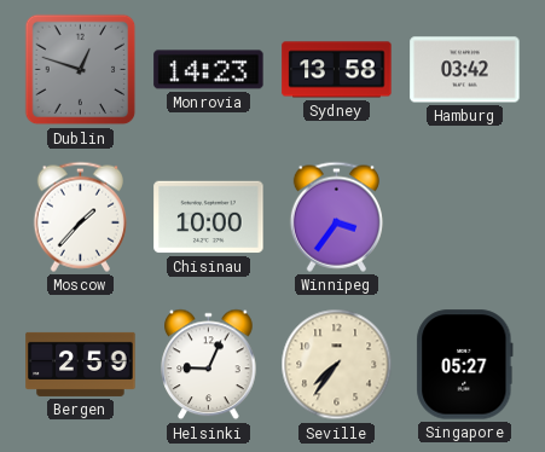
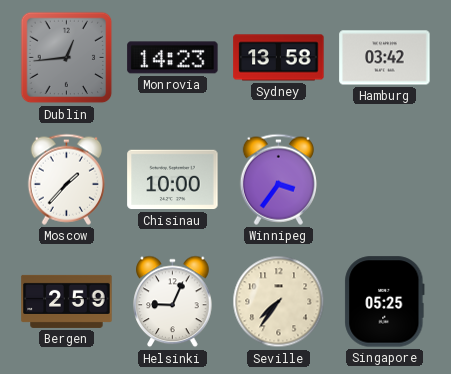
Dublin: 12:48 -> 12:44 (67, 58)
Singapore: 05:27 -> 05:25 (385, 302)
